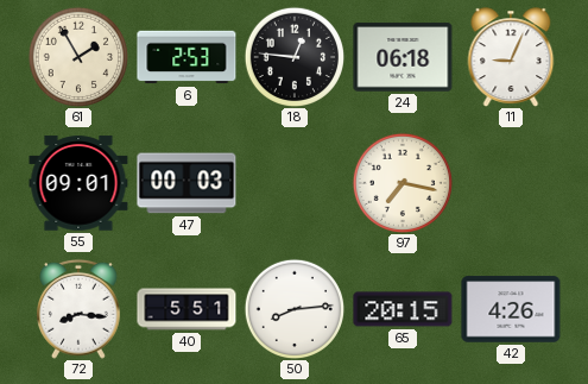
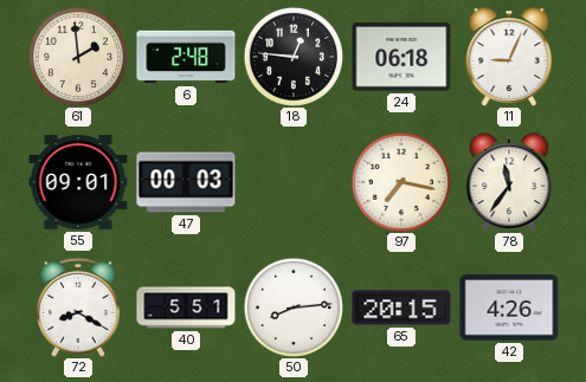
61: 1:55 -> 1:59 (77, 56)
6: 2:53 -> 2:48 (186, 57)
78: none -> 11:36 (509, 182)
72: 8:16 -> 8:20 (79, 307)
